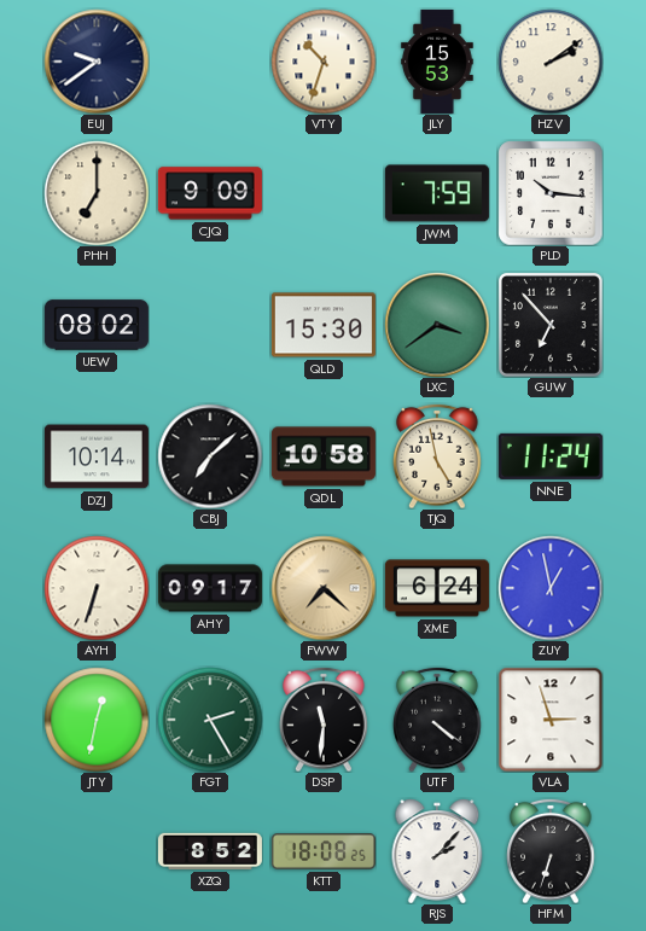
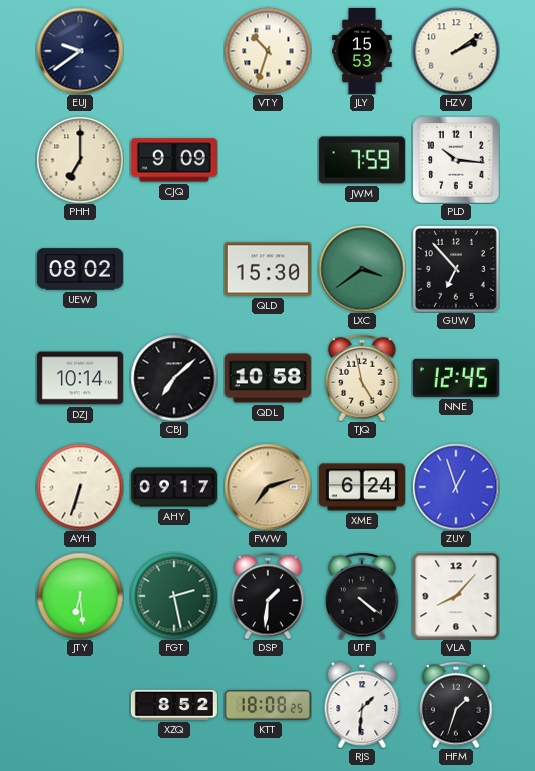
NNE: 11:24 -> 12:45 (456, 378)
FWW: 7:22 -> 7:12 (268, 487)
ZUY: 12:58 -> 12:57 (456, 487)
JTY: 12:32 -> 6:29 (80, 596)
FGT: 2:25 -> 2:28 (174, 596)
DSP: 11:31 -> 1:31 (268, 596)
VLA: 2:57 -> 8:07 (456, 596)
RJS: 2:07 -> 1:31 (362, 705)
HFM: 6:33 -> 1:33 (456, 705)
